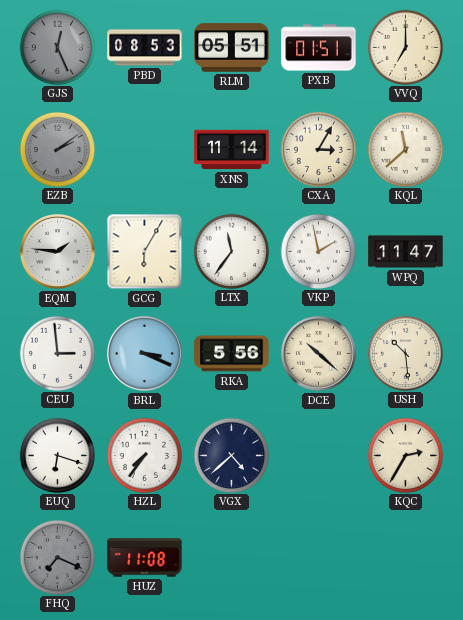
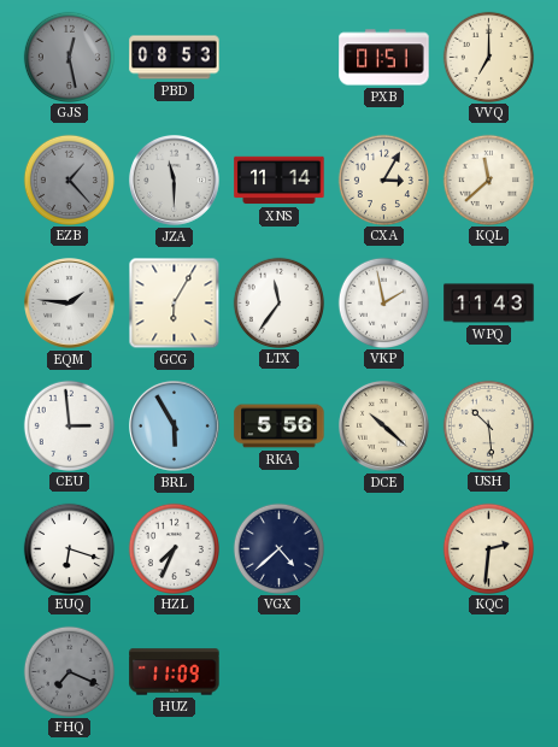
GJS: 12:26 -> 12:28 (69, 57)
RLM: 05:51 -> none (232, 48)
EZB: 2:09 -> 1:23 (69, 180)
JZA: none -> 11:30 (175, 181)
WPQ: 11:47 -> 11:43 (489, 304)
BRL: 3:19 -> 5:55 (175, 427)
HZL: 7:36 -> 7:34 (174, 548)
KQC: 2:35 -> 2:31 (488, 548)
HUZ: 11:08 -> 11:09 (175, 672)
